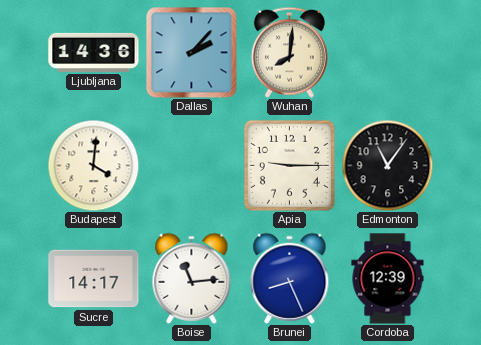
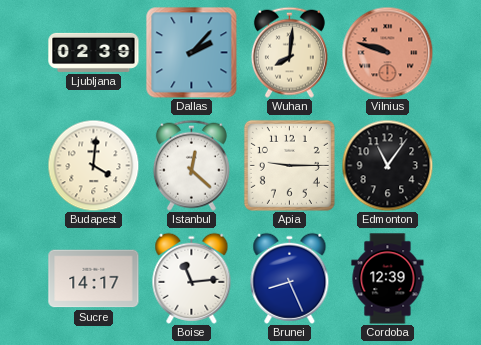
Ljubljana: 14:36 -> 02:39 (94, 52)
Vilnius: none -> 9:48 (387, 52)
Istanbul: none -> 12:22 (191, 165)
